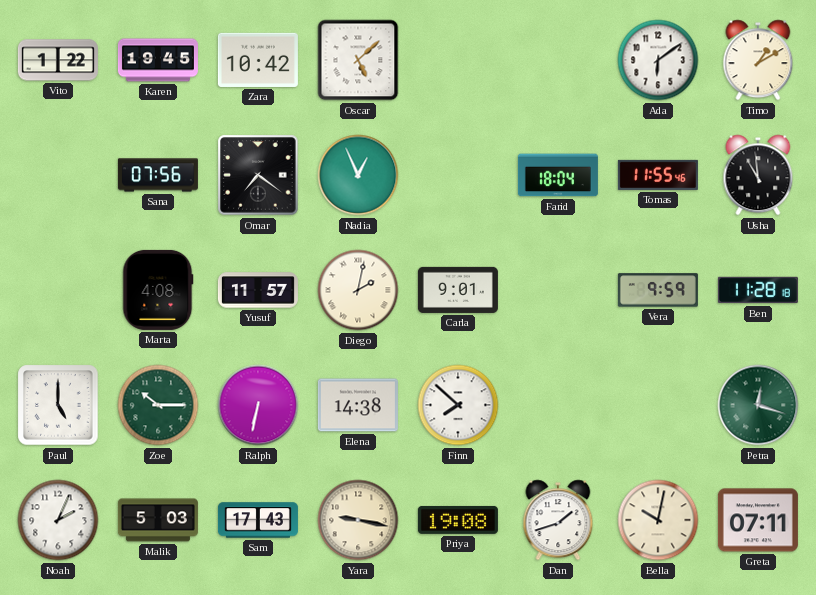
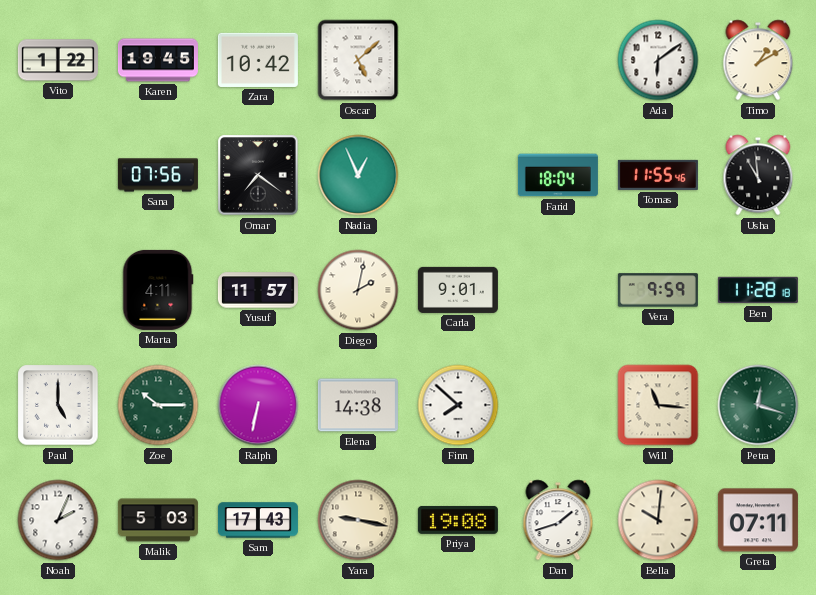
Marta: 4:08 -> 4:11 (158, 290)
Will: none -> 11:16 (658, 405)
Bella: 10:02 -> 10:01 (658, 520)
